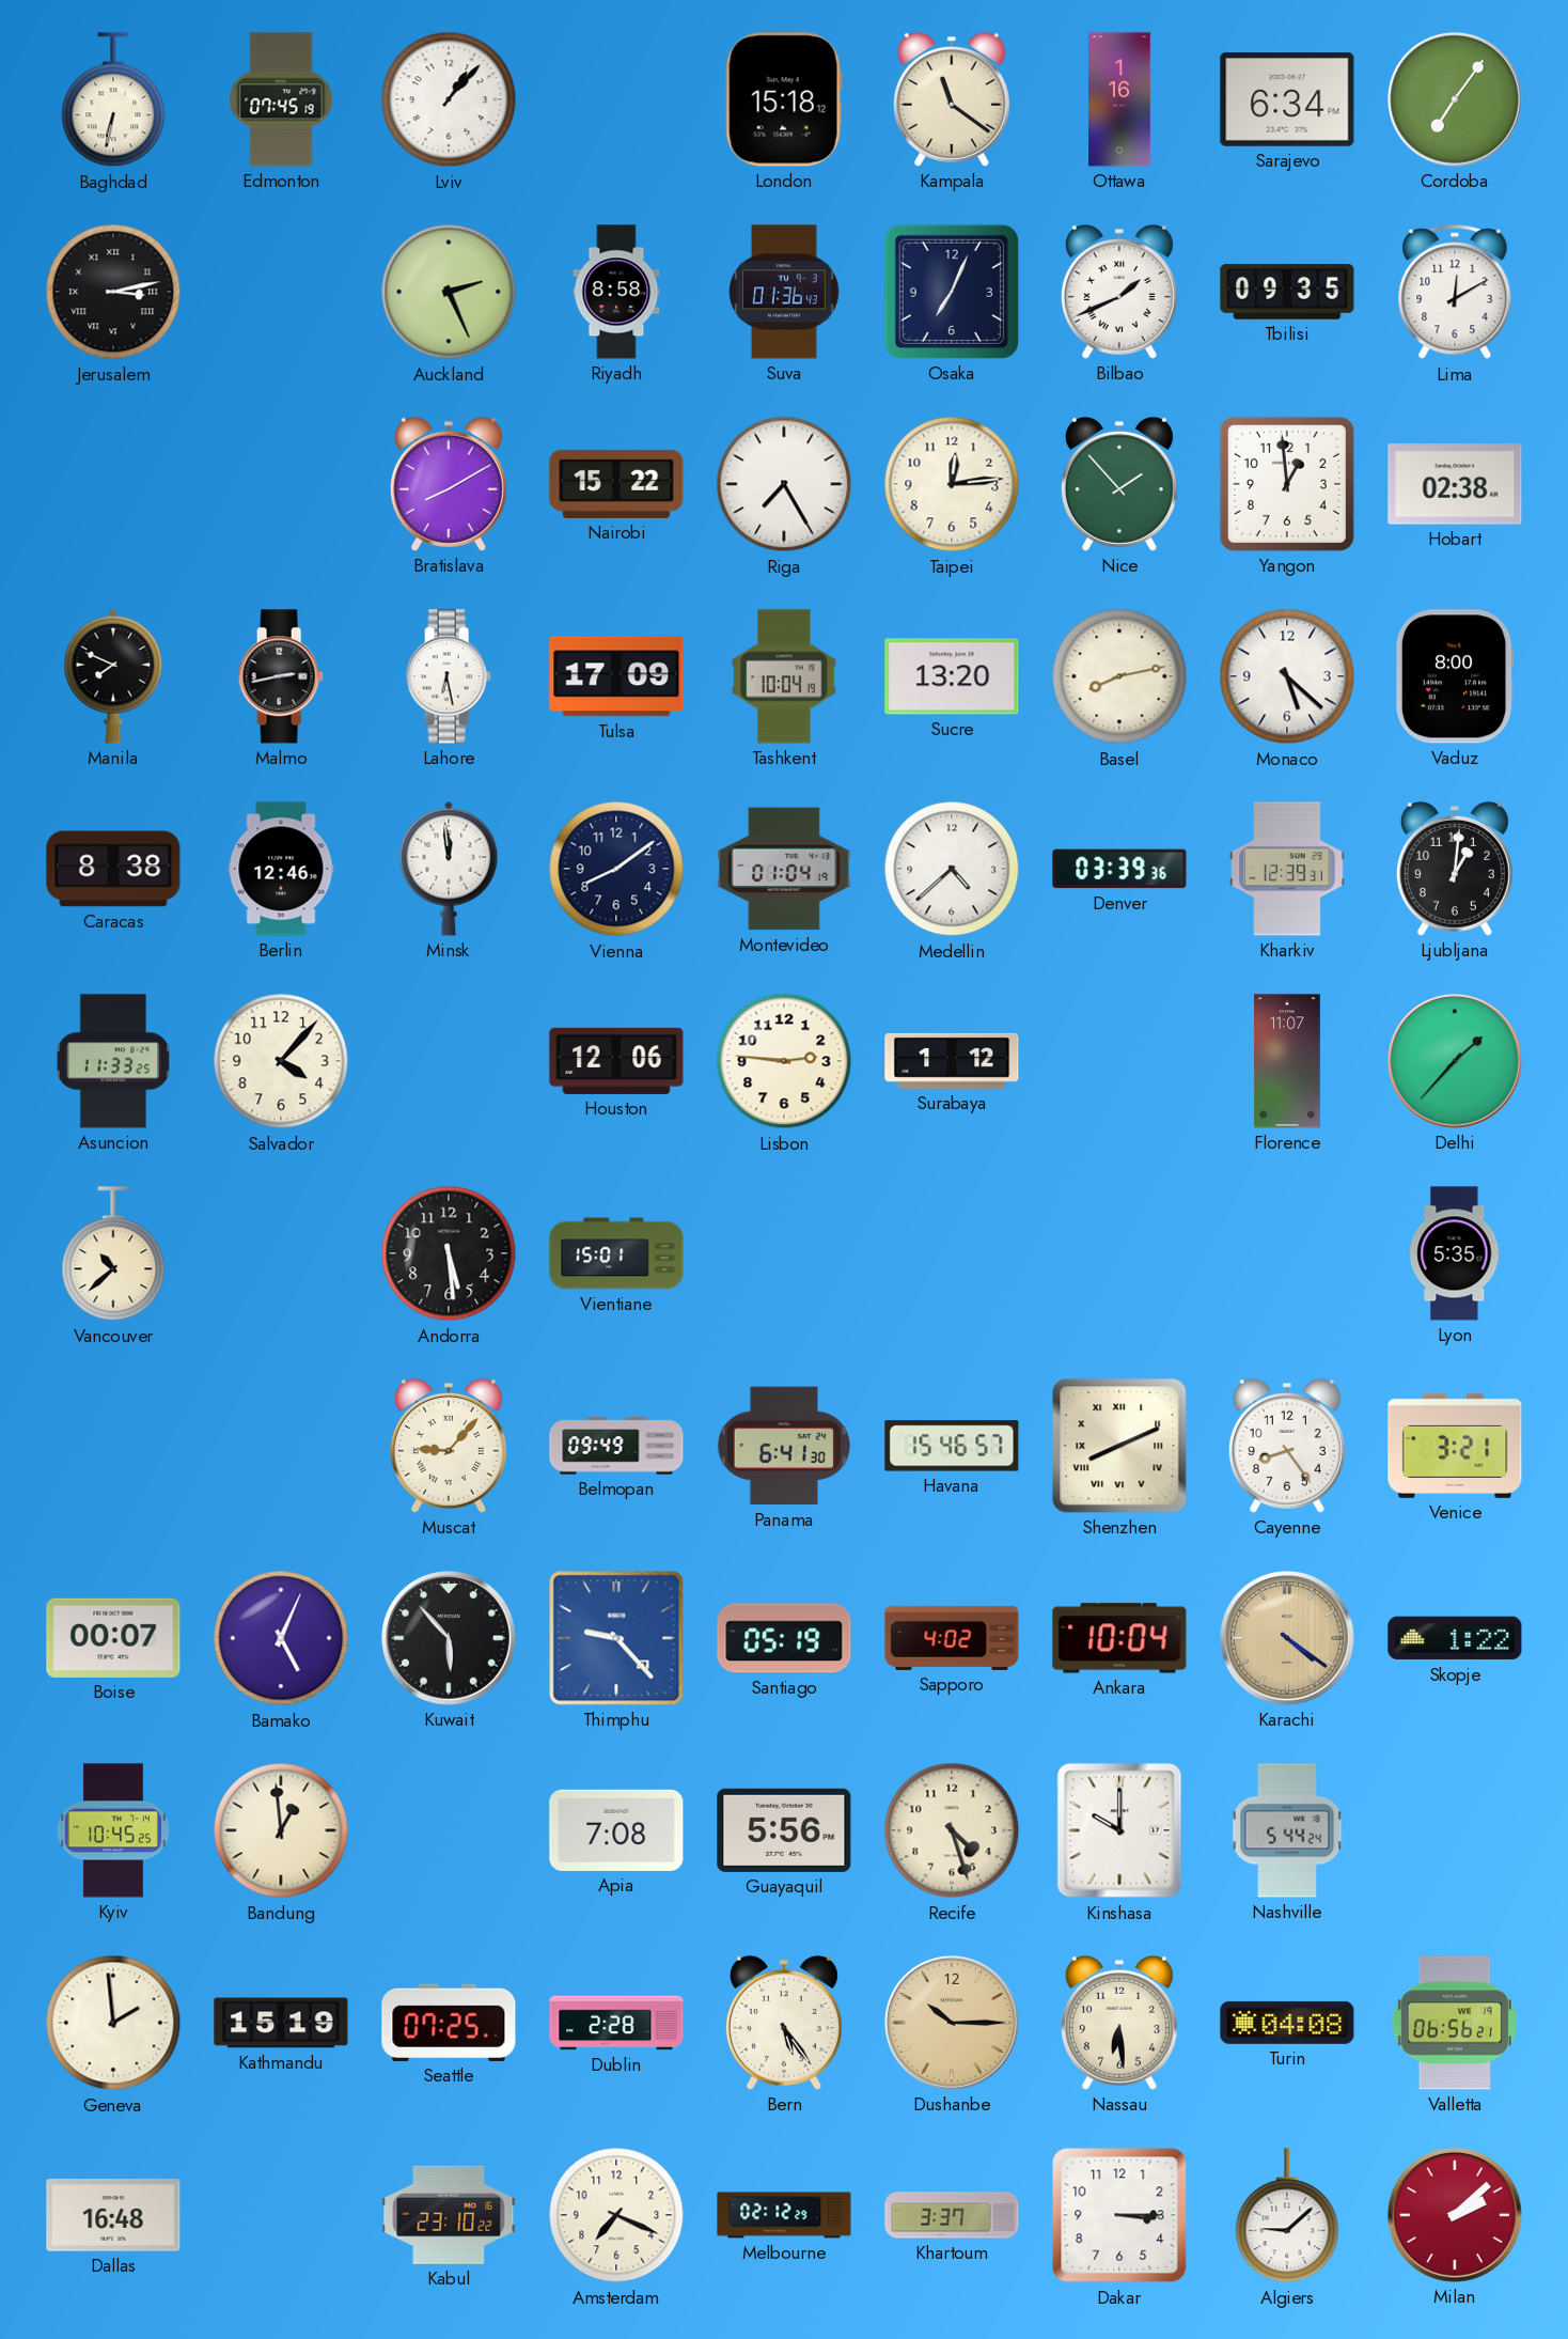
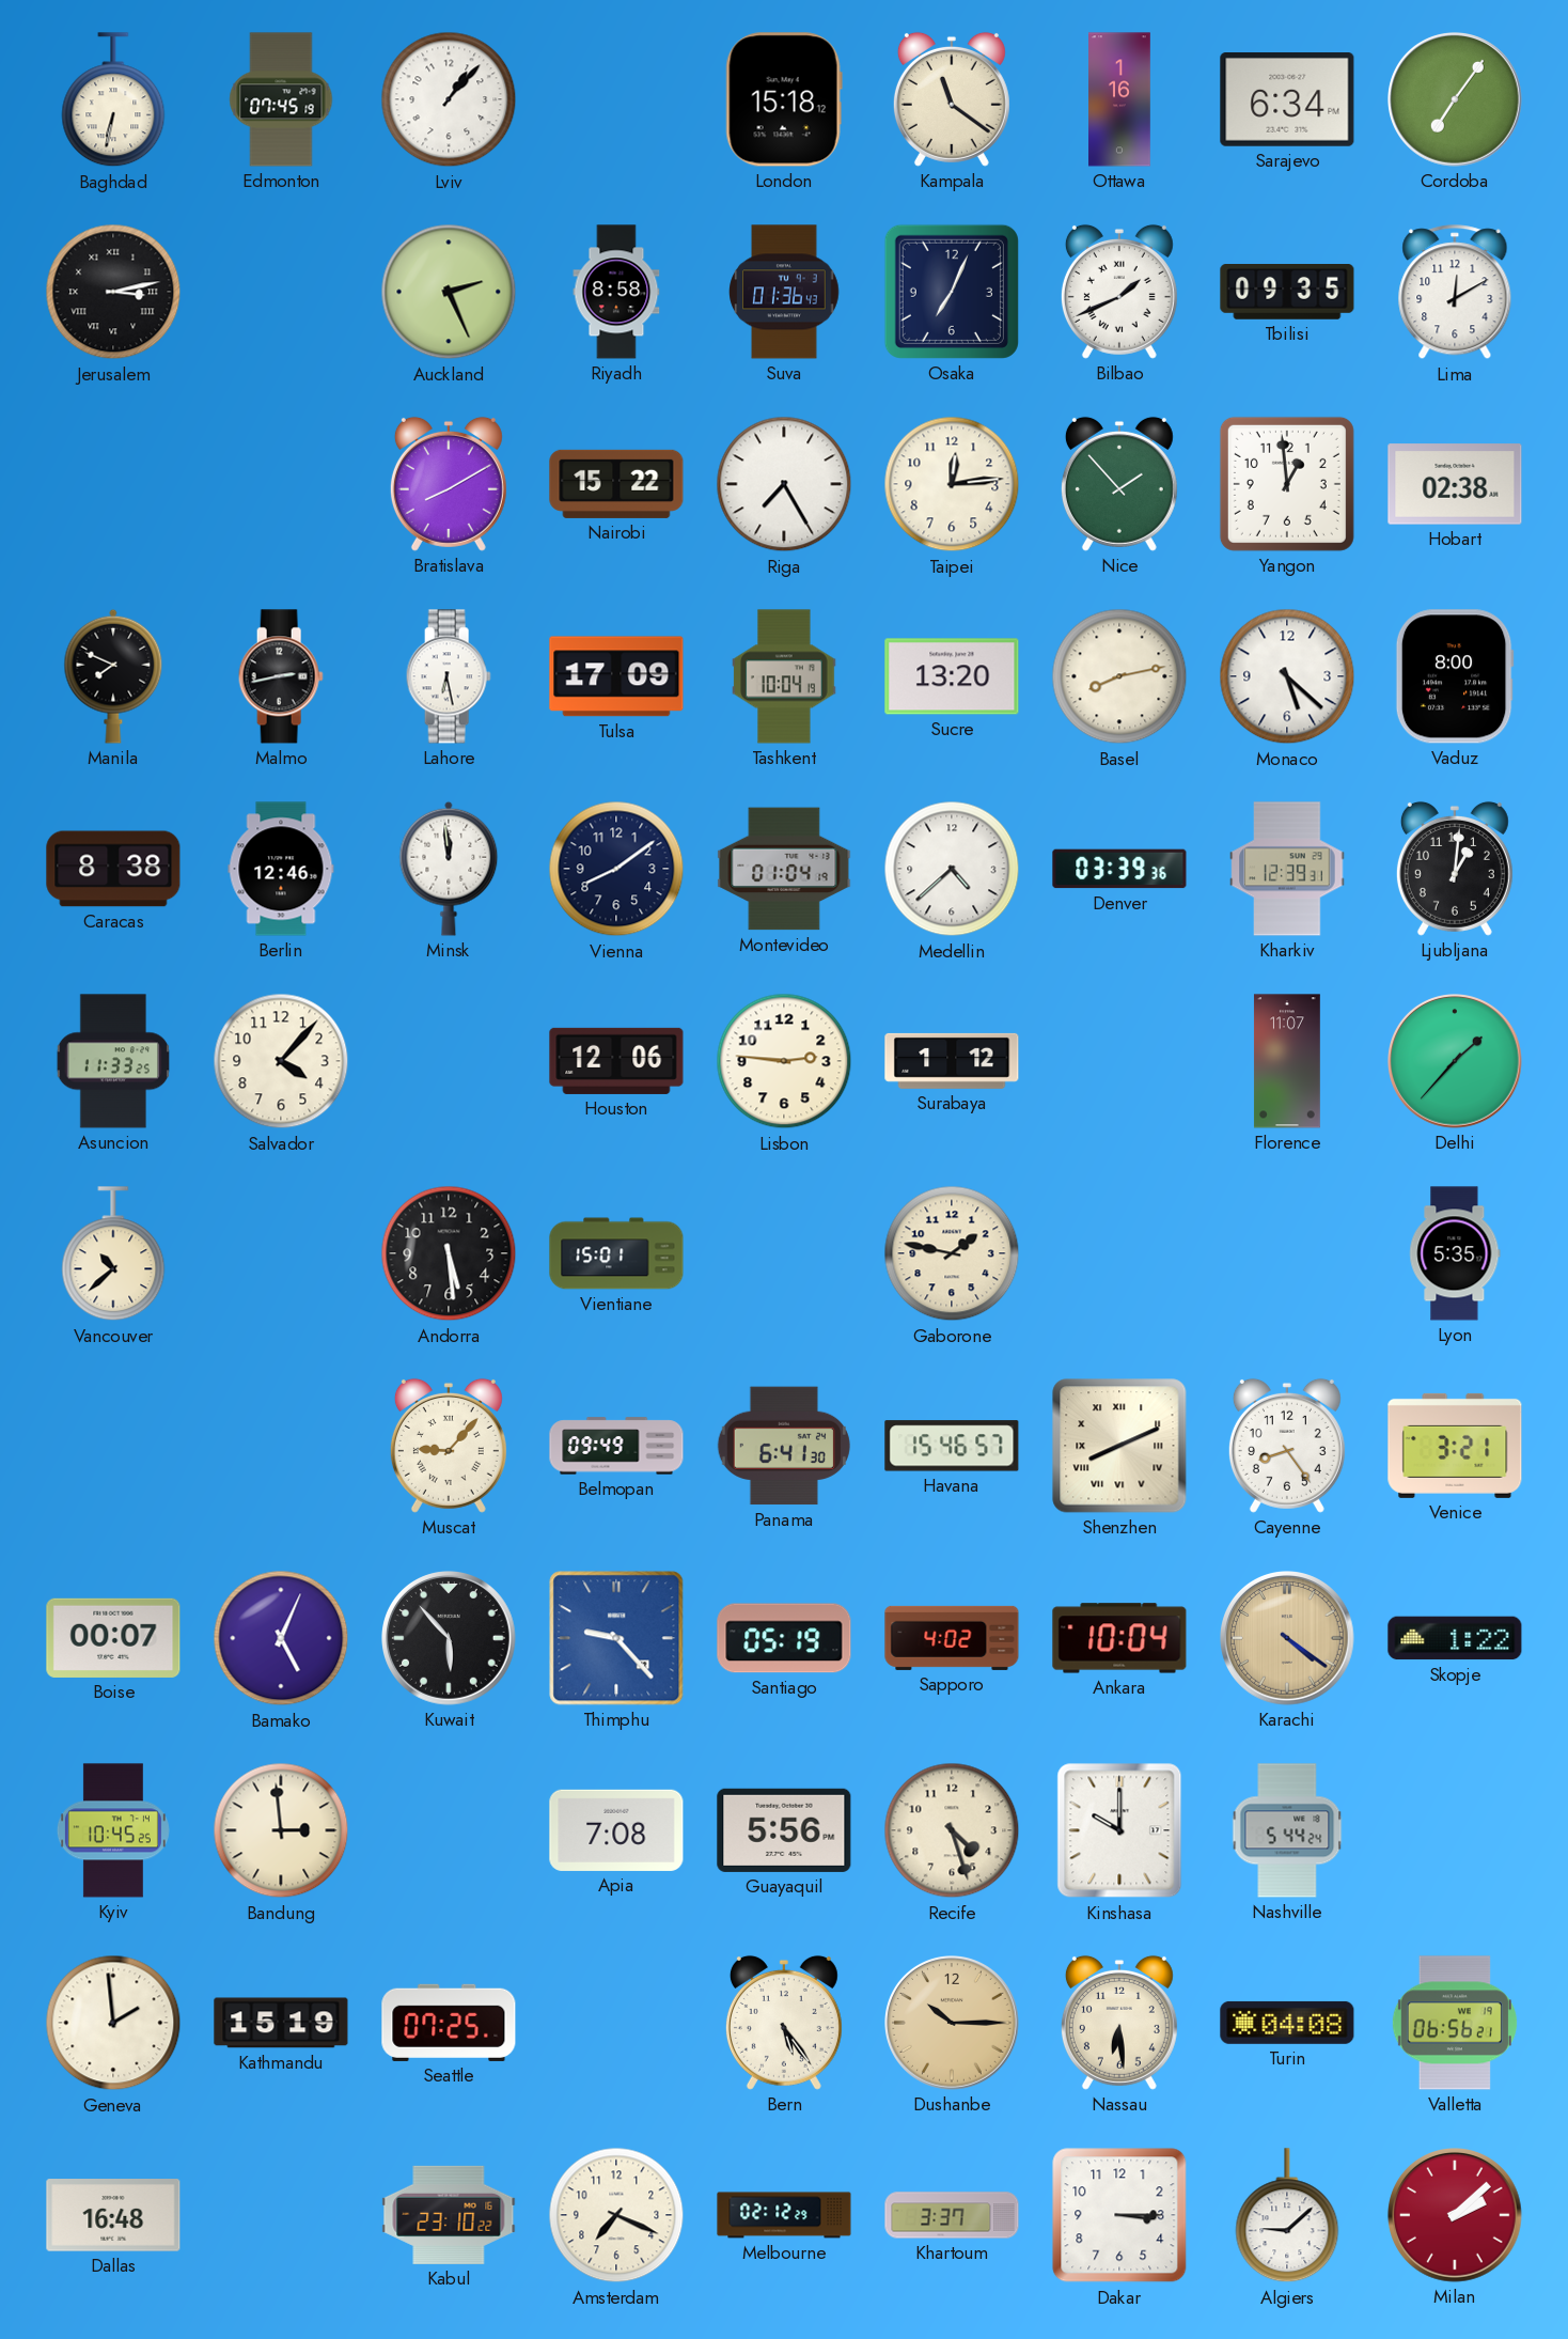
Gaborone: none -> 1:47 (952, 1253)
Bandung: 12:59 -> 2:59 (281, 1830)
Dublin: 2:28 -> none (616, 2023)
